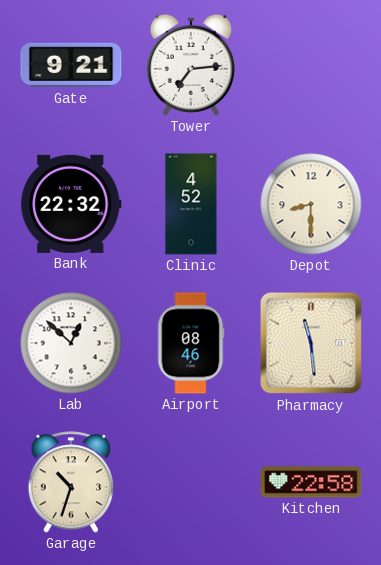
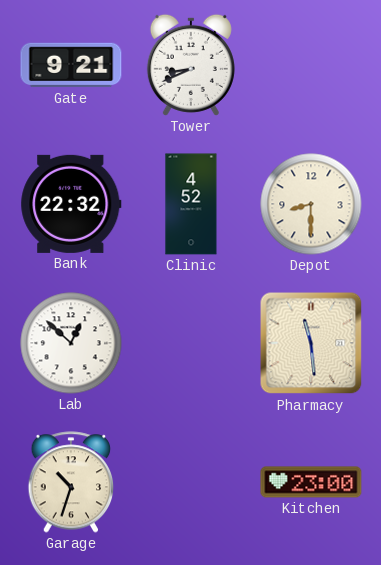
Tower: 7:14 -> 8:41 (191, 65)
Airport: 08:46 -> none (191, 343)
Kitchen: 22:58 -> 23:00 (311, 482)
